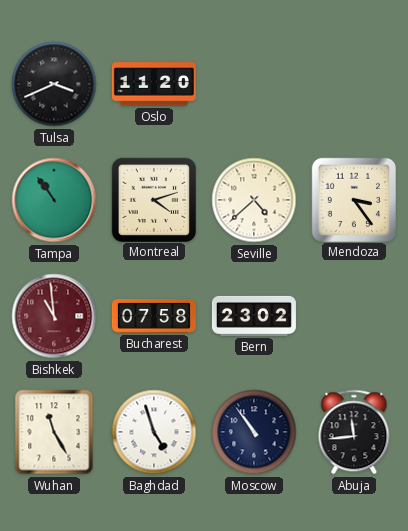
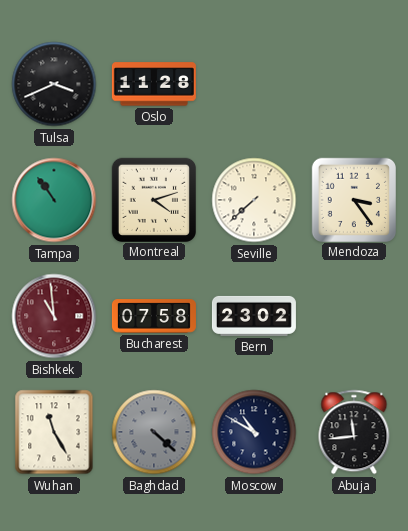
Oslo: 11:20 -> 11:28 (154, 84)
Seville: 4:38 -> 7:38 (254, 200)
Baghdad: 4:57 -> 4:22 (154, 432)
Baghdad dial: white -> grey (154, 432)
Moscow: 10:54 -> 10:50 (254, 432)
